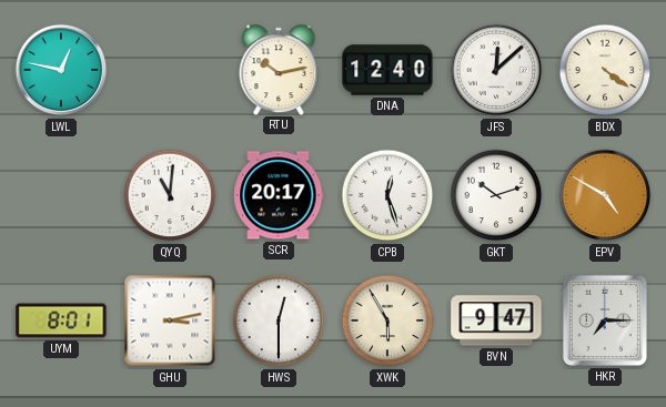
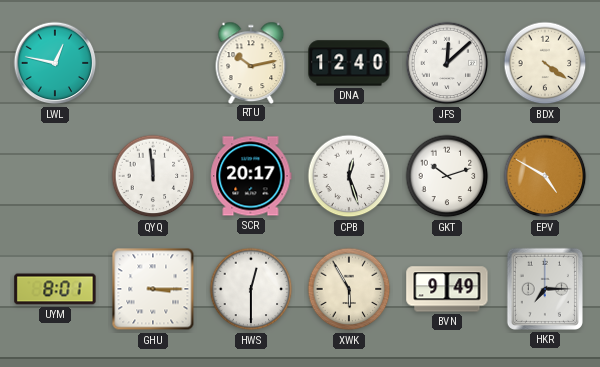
QYQ: 11:01 -> 11:59 (153, 176)
GHU: 3:13 -> 3:15 (153, 289)
BVN: 9:47 -> 9:49 (447, 289)
